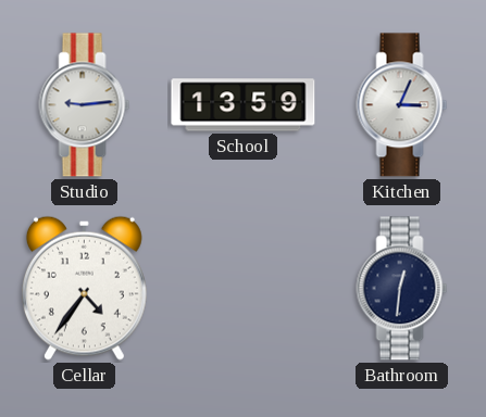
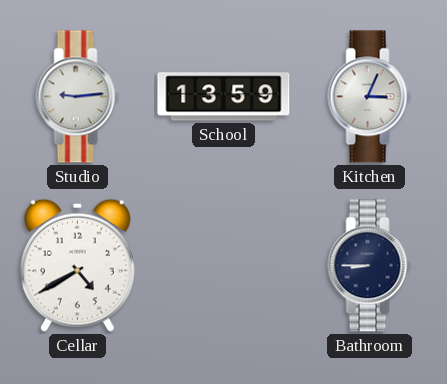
Cellar: 4:36 -> 4:40 (77, 265)
Bathroom: 12:31 -> 8:45 (370, 266)
